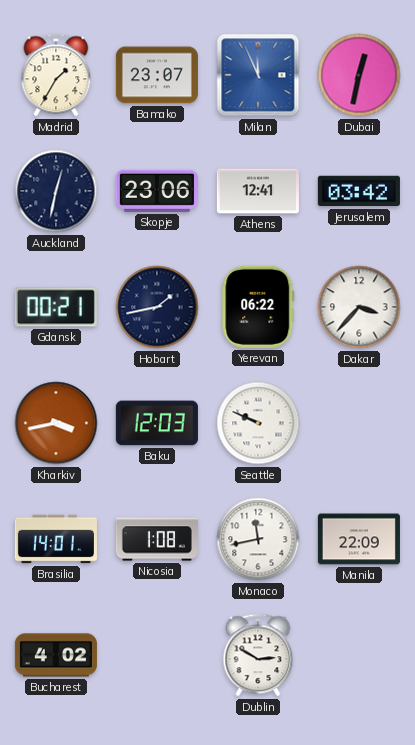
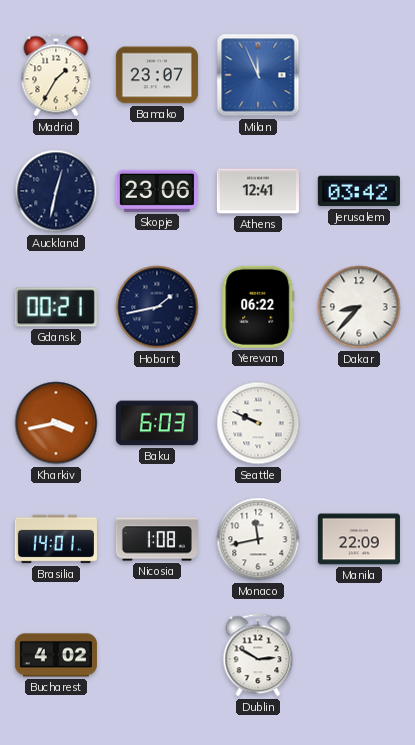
Dubai: 12:32 -> none (359, 75)
Dakar: 3:37 -> 8:37 (359, 307)
Baku: 12:03 -> 6:03 (157, 423)
